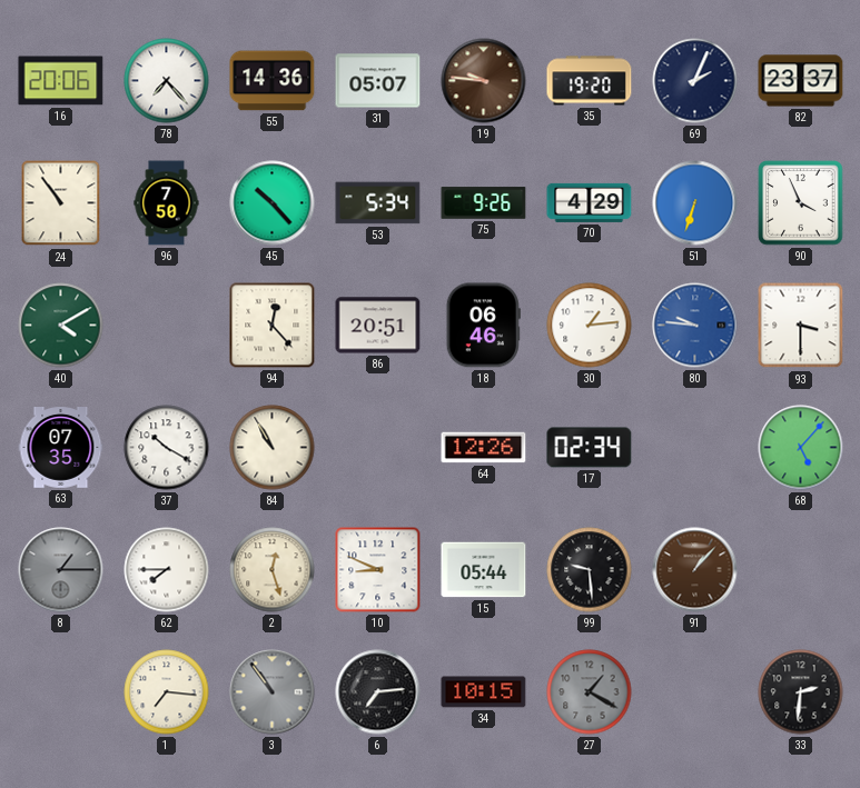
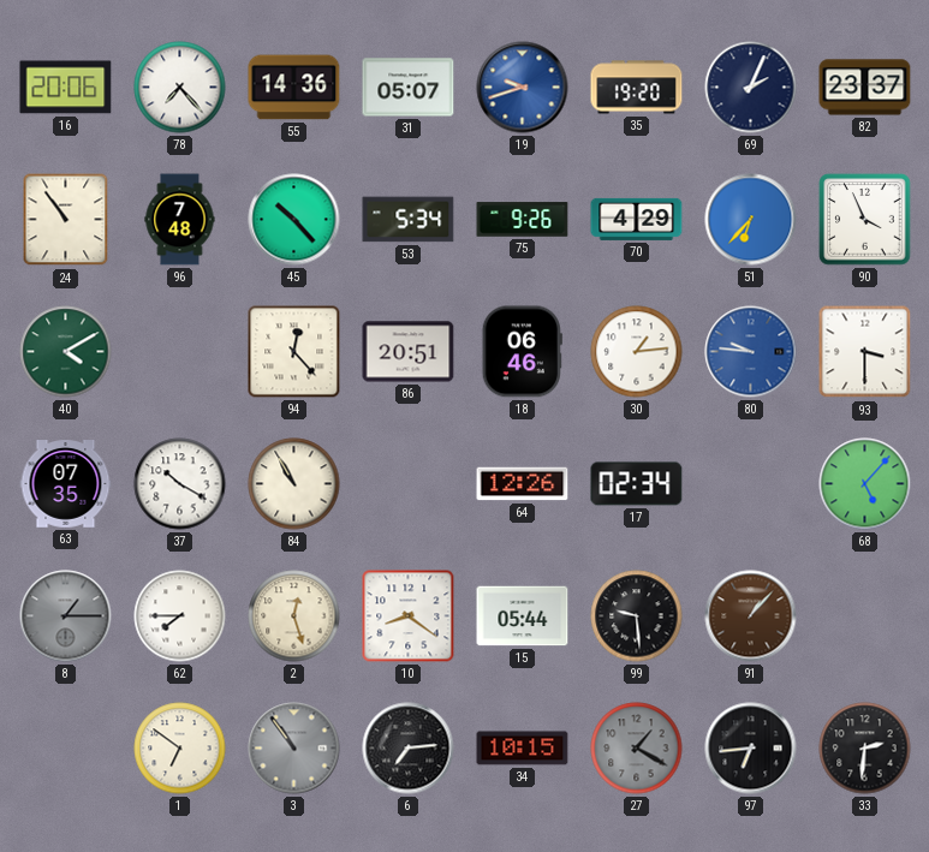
19: 9:46 -> 9:42 (523, 88)
19 dial: brown -> blue (523, 88)
96: 7:50 -> 7:48 (180, 220)
51: 6:33 -> 6:37 (751, 220)
10: 8:49 -> 8:21 (409, 616)
1: 7:16 -> 6:51 (180, 749)
97: none -> 6:44 (751, 749)
